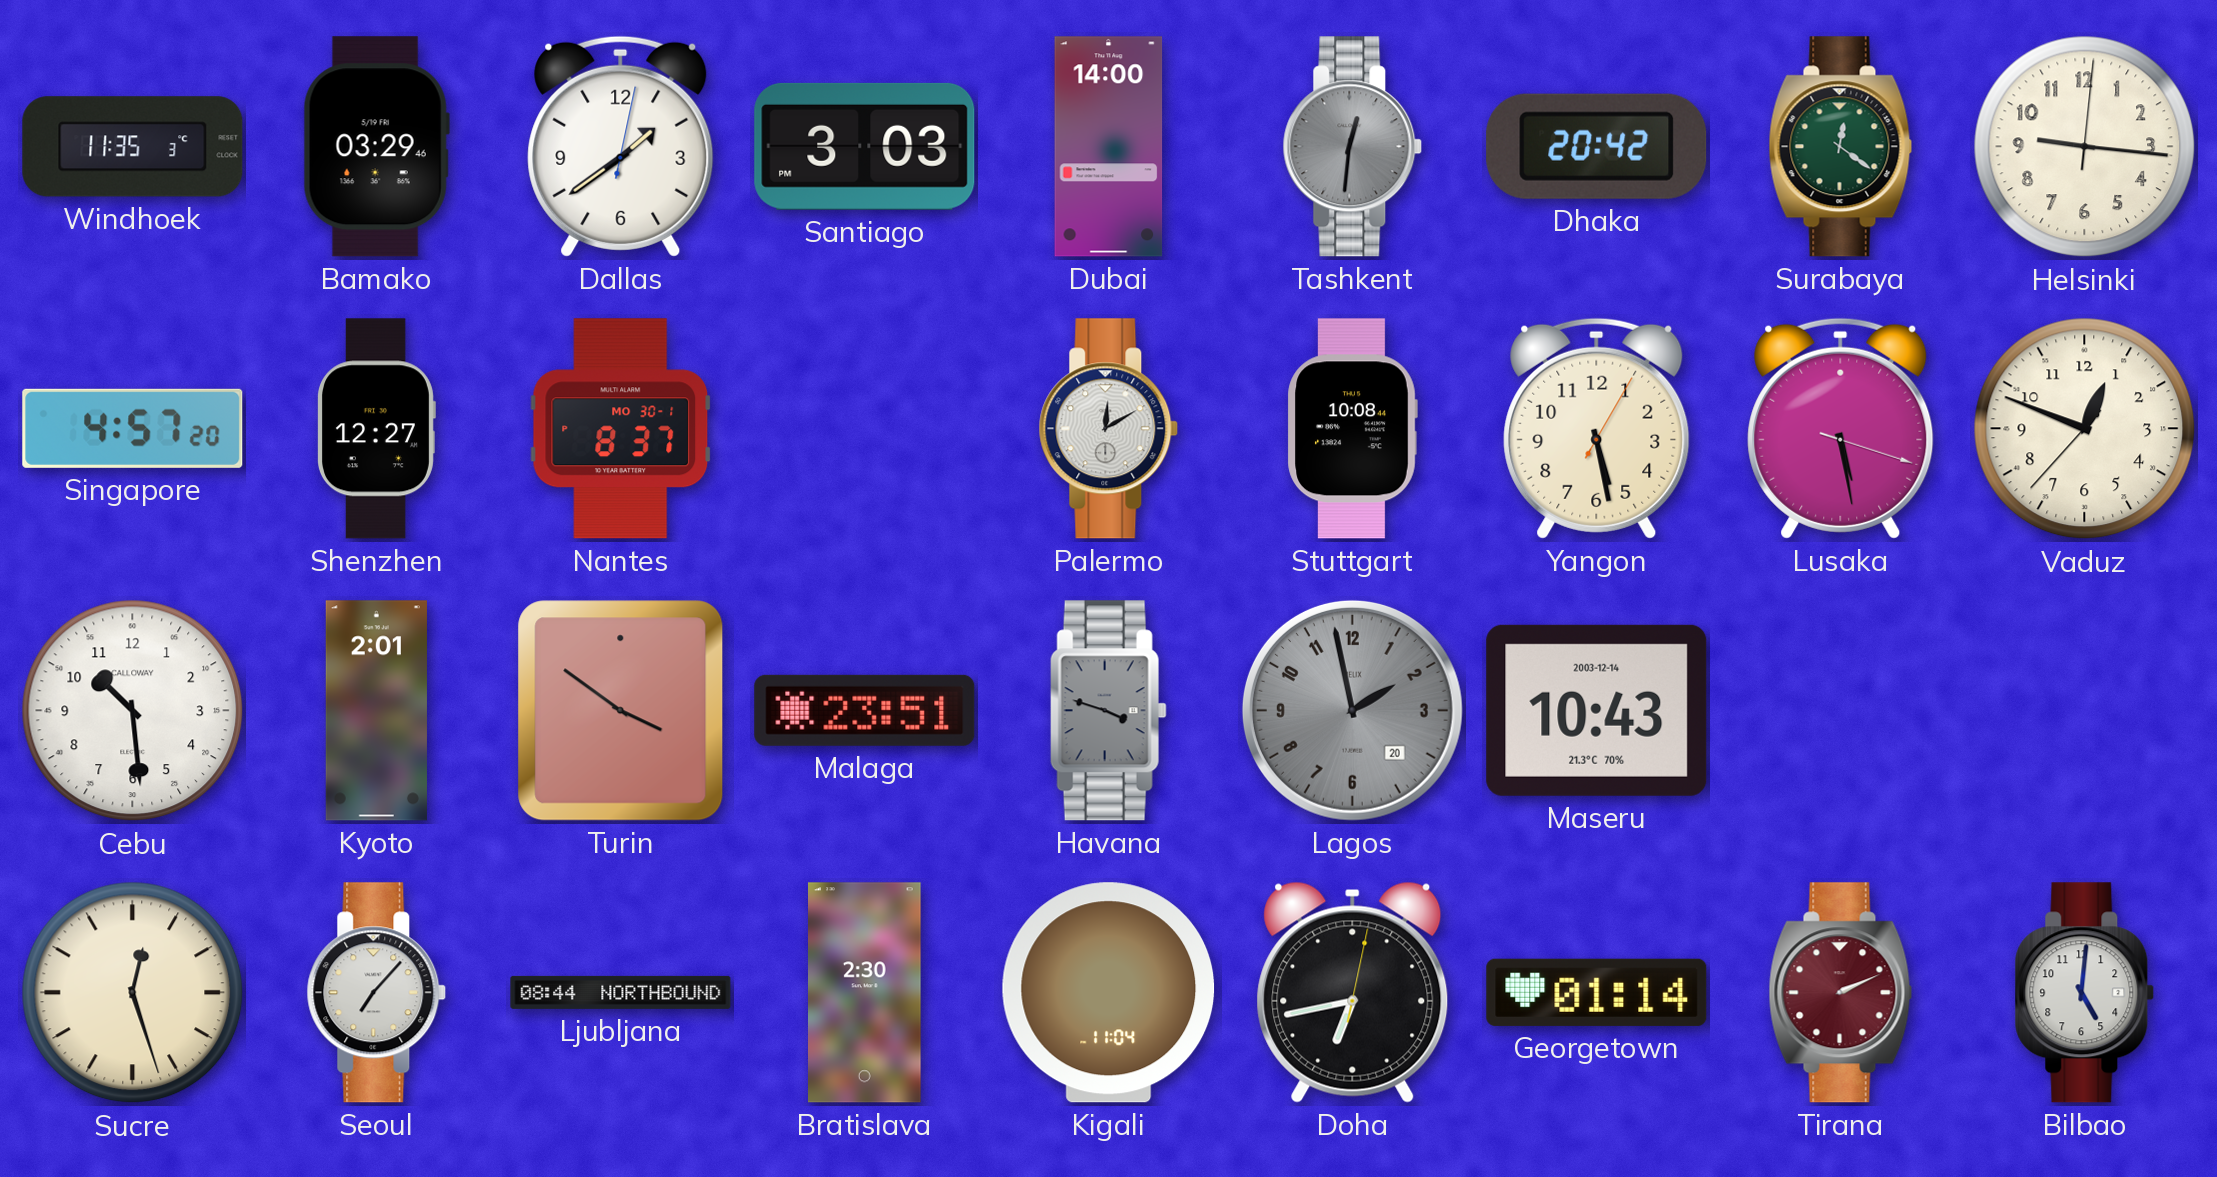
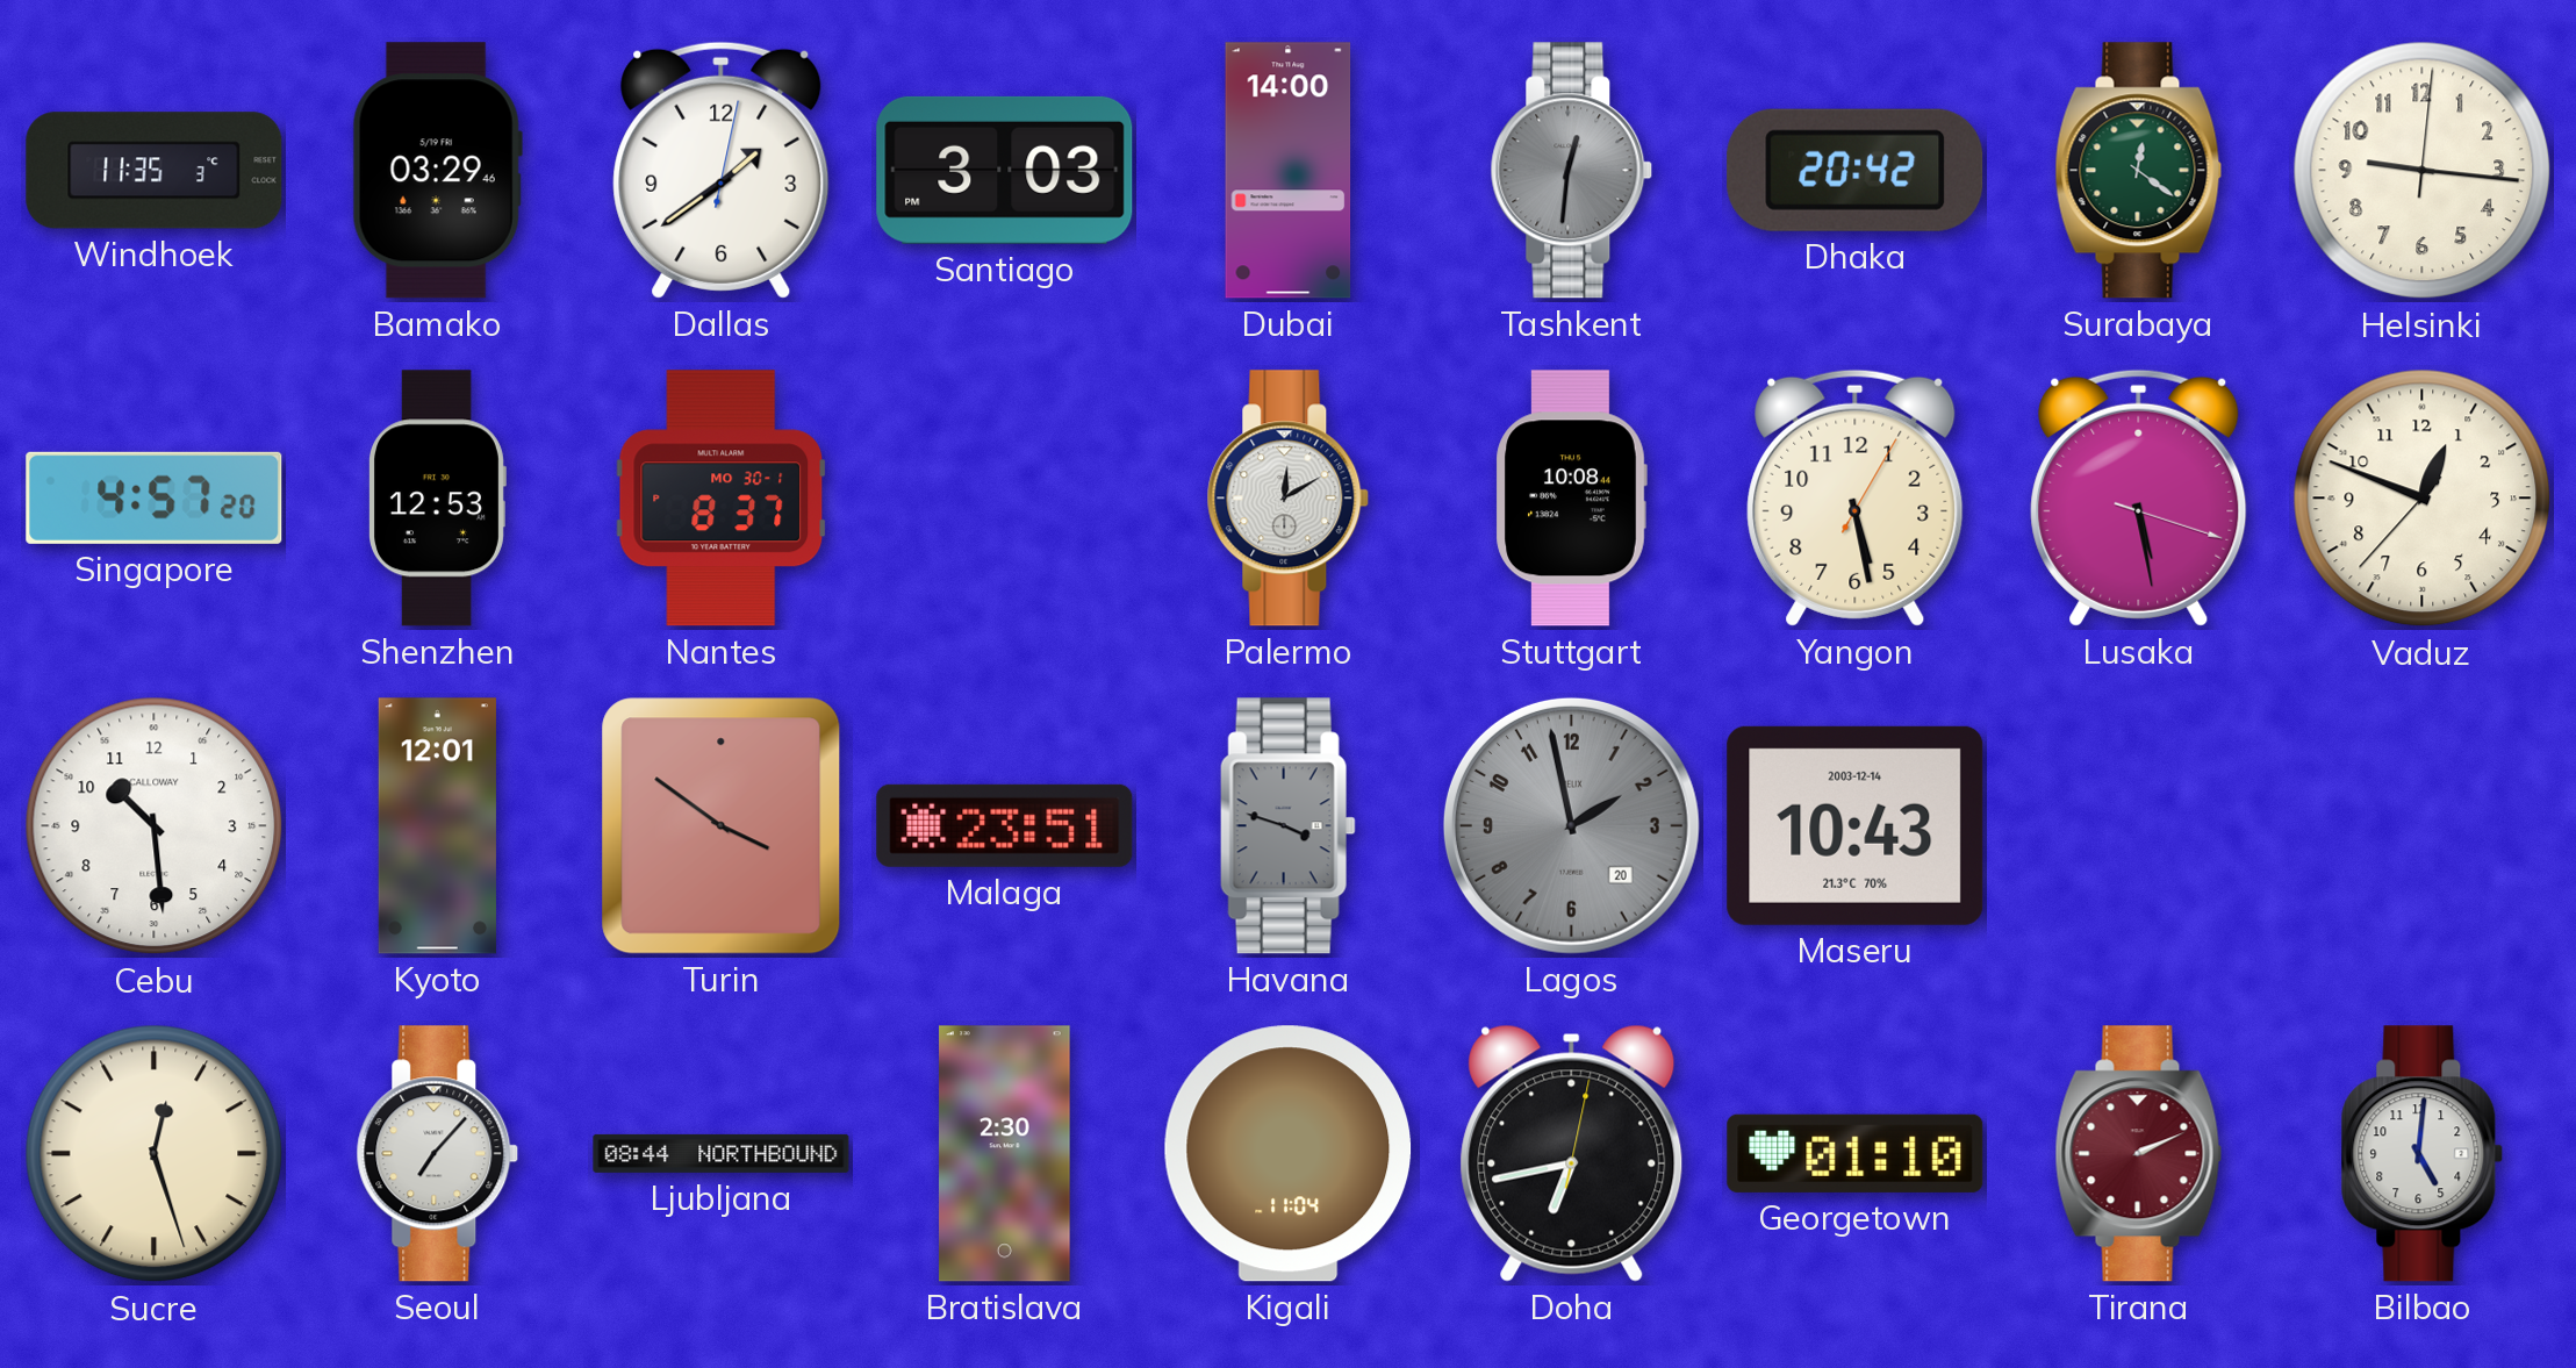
Shenzhen: 12:27 -> 12:53 (438, 499)
Kyoto: 2:01 -> 12:01 (437, 826)
Georgetown: 01:14 -> 01:10 (1856, 1153)
